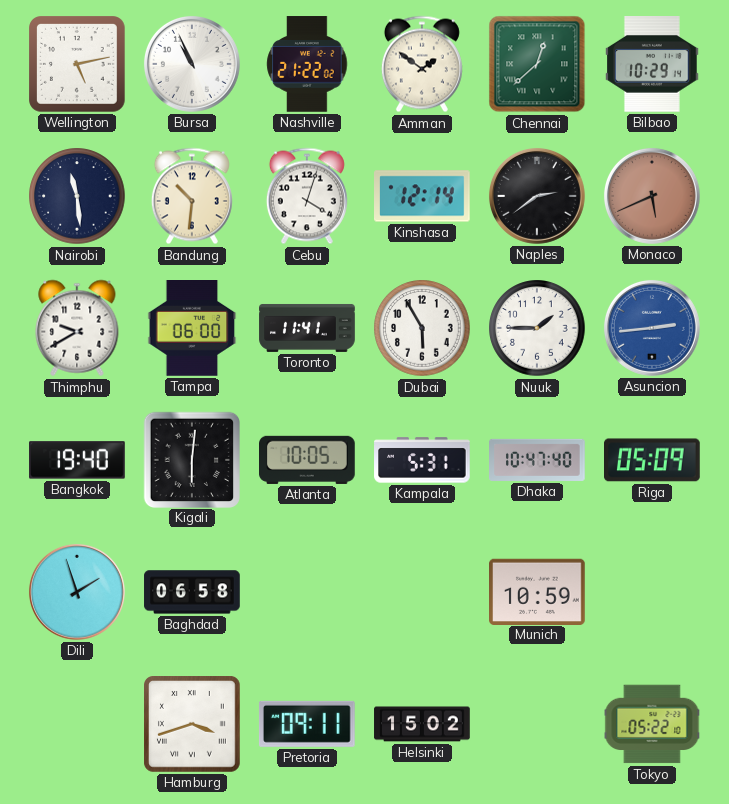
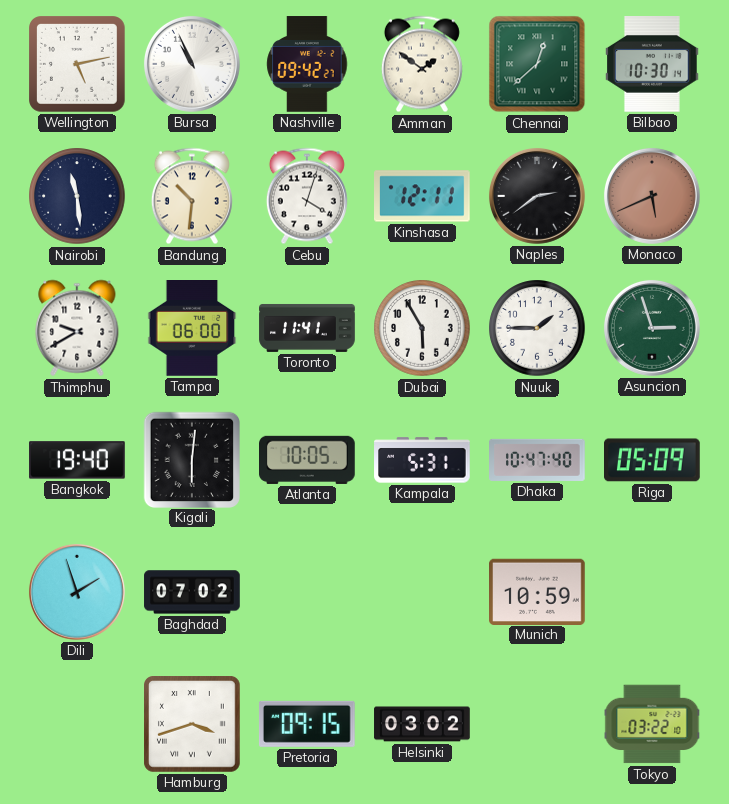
Nashville: 21:22 -> 09:42 (307, 64)
Bilbao: 10:29 -> 10:30 (652, 65)
Kinshasa: 12:14 -> 12:11 (423, 196)
Asuncion: 2:44 -> 2:57 (652, 328)
Asuncion dial: blue -> green (652, 328)
Baghdad: 06:58 -> 07:02 (192, 592)
Pretoria: 09:11 -> 09:15 (307, 724)
Helsinki: 15:02 -> 03:02 (422, 724)
Tokyo: 05:22 -> 03:22 (652, 724)
